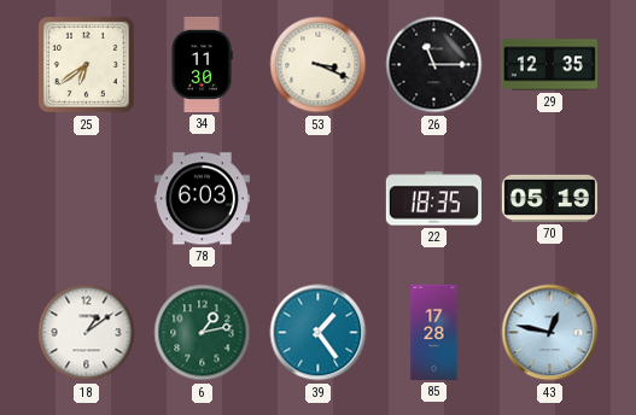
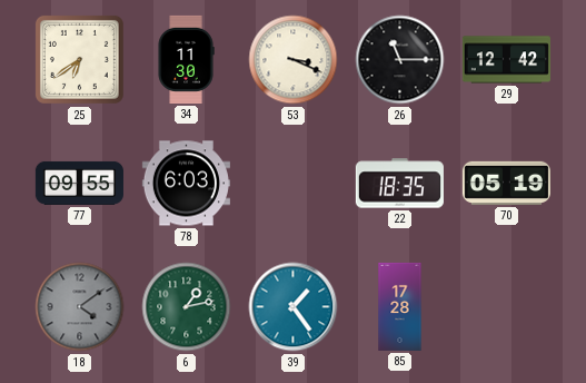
29: 12:35 -> 12:42 (506, 60)
77: none -> 09:55 (79, 183)
18: 1:09 -> 4:09 (80, 307)
18 dial: white -> grey (80, 307)
43: 12:47 -> none (550, 333)
